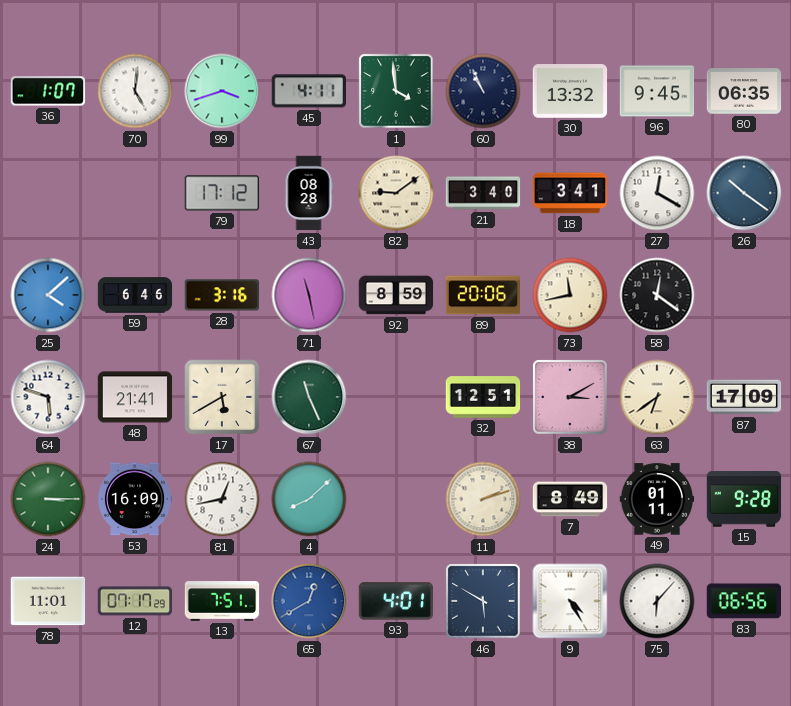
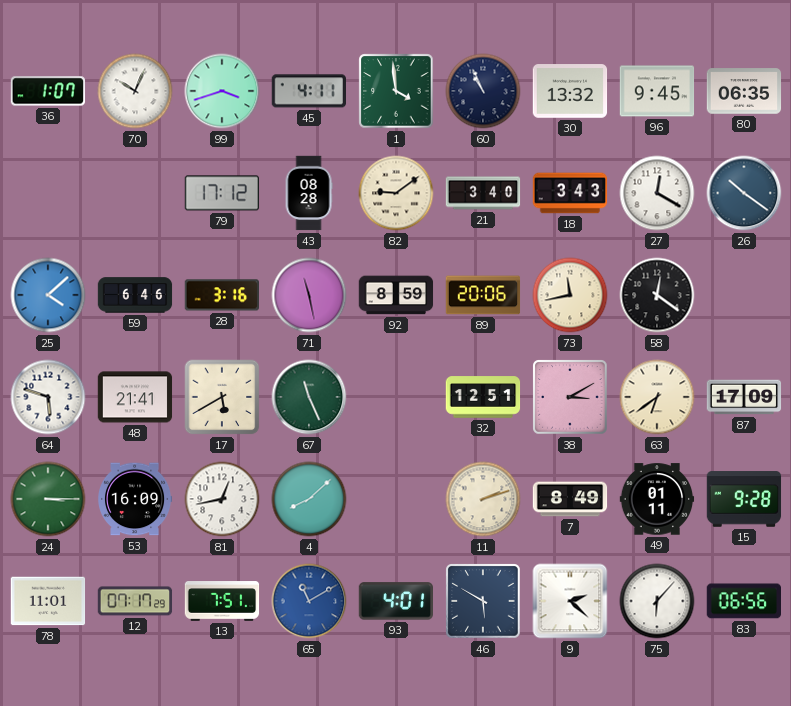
70: 5:01 -> 10:04 (135, 91)
18: 3:41 -> 3:43 (570, 193)
65: 12:40 -> 11:10 (309, 601)
9: 4:25 -> 2:22 (570, 601)
